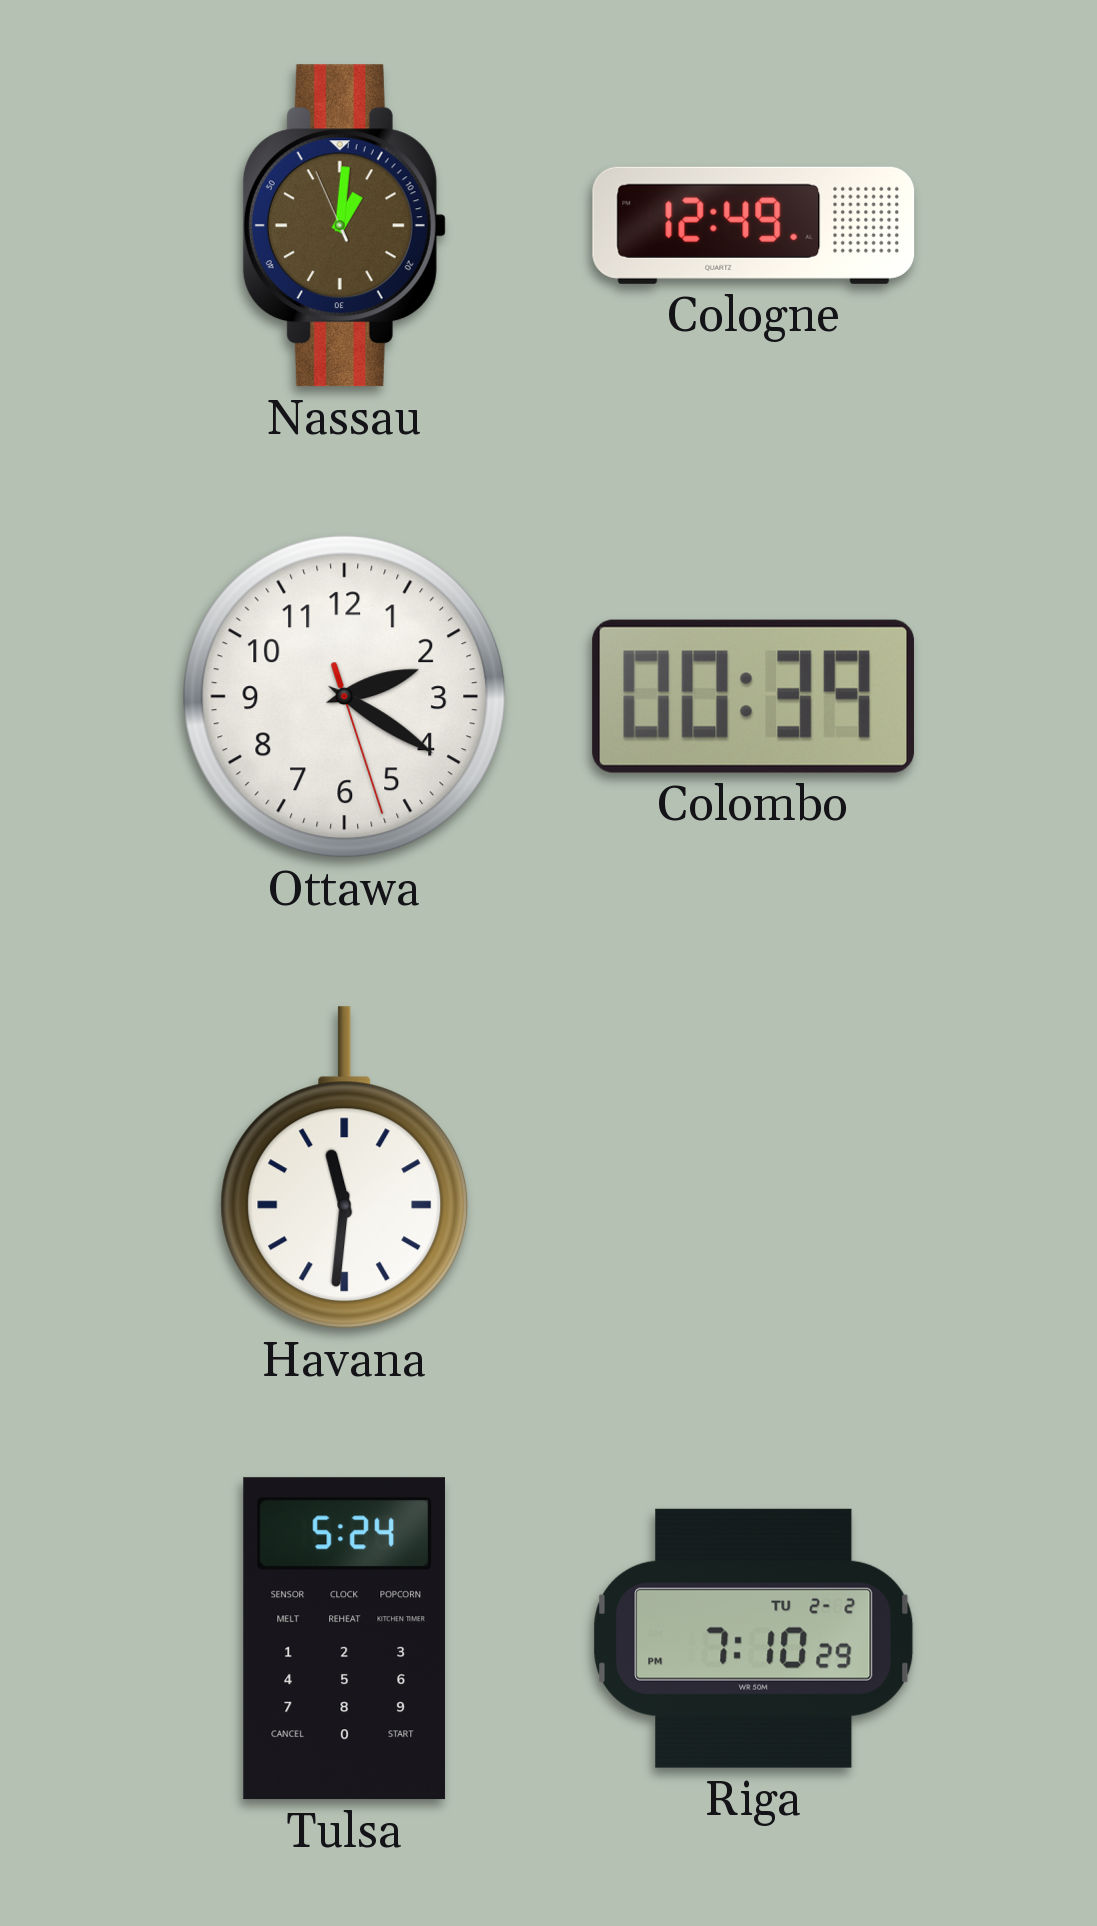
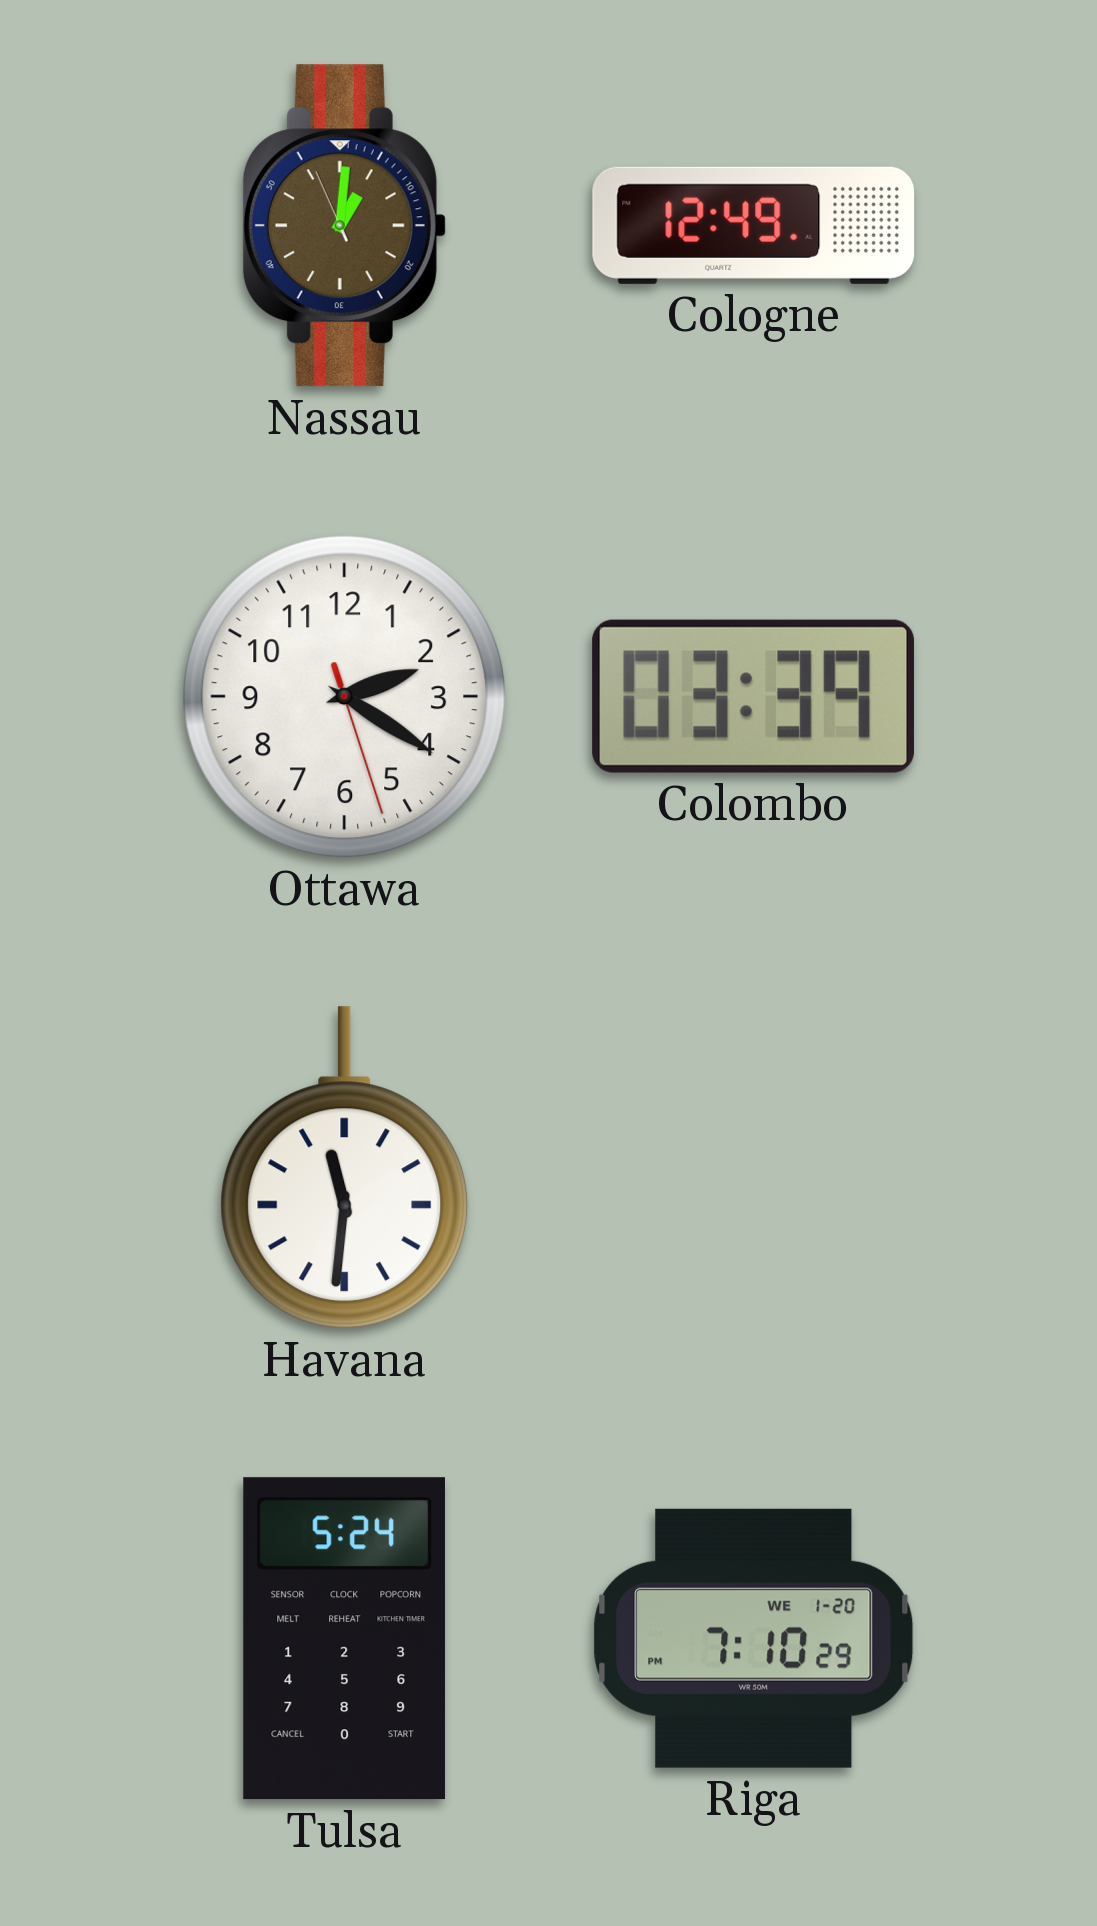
Colombo: 00:39 -> 03:39 (753, 696)
Riga date: TU 2-2 -> WE 1-20 (754, 1638)
